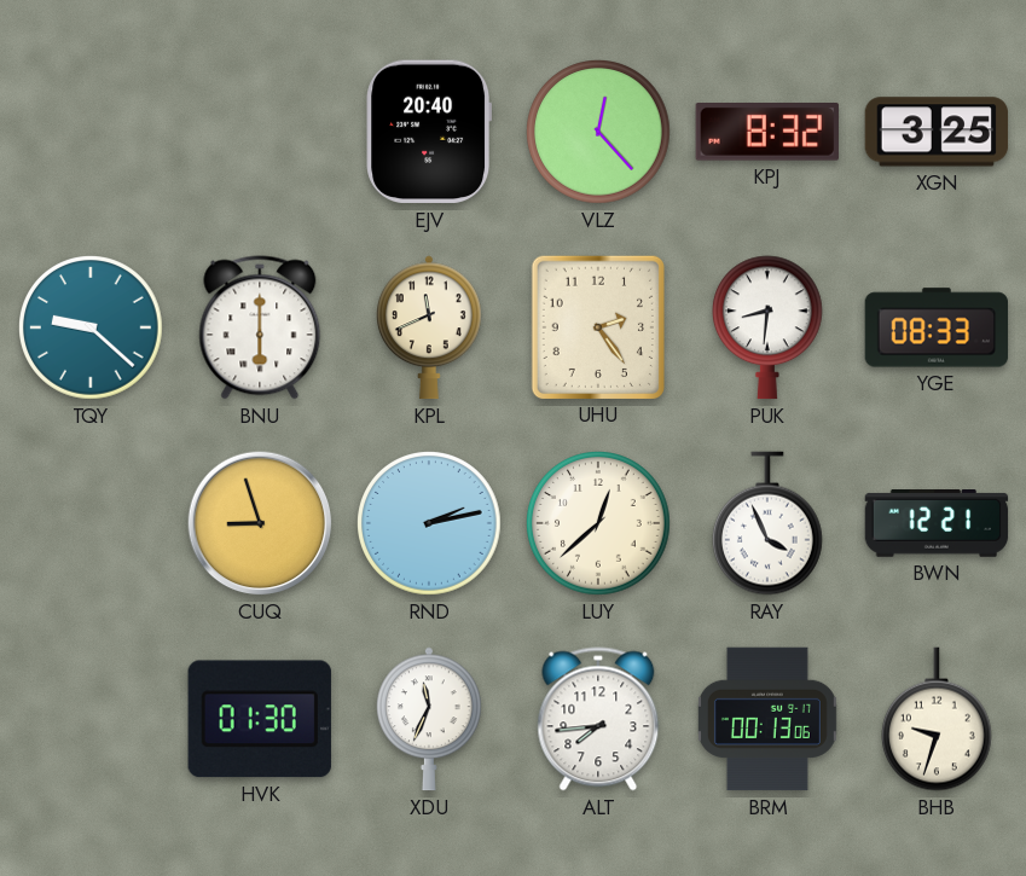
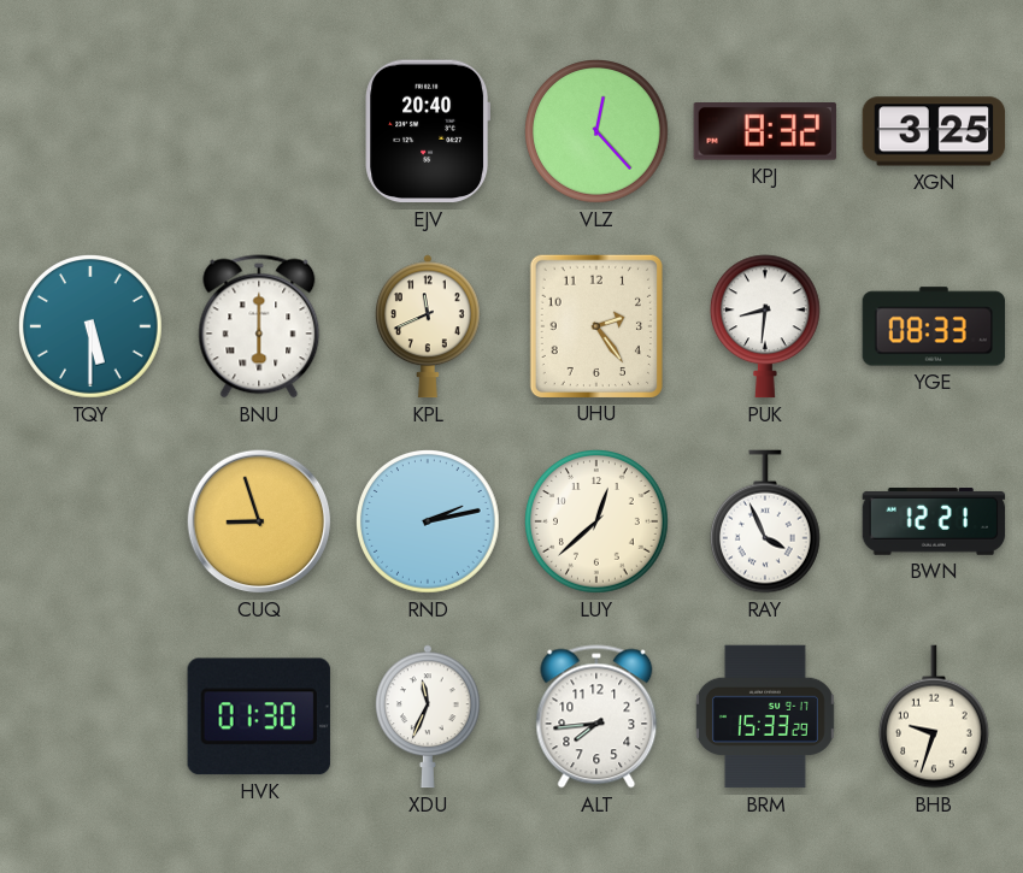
TQY: 9:22 -> 5:30 (90, 326)
BRM: 00:13 -> 15:33 (765, 716)
